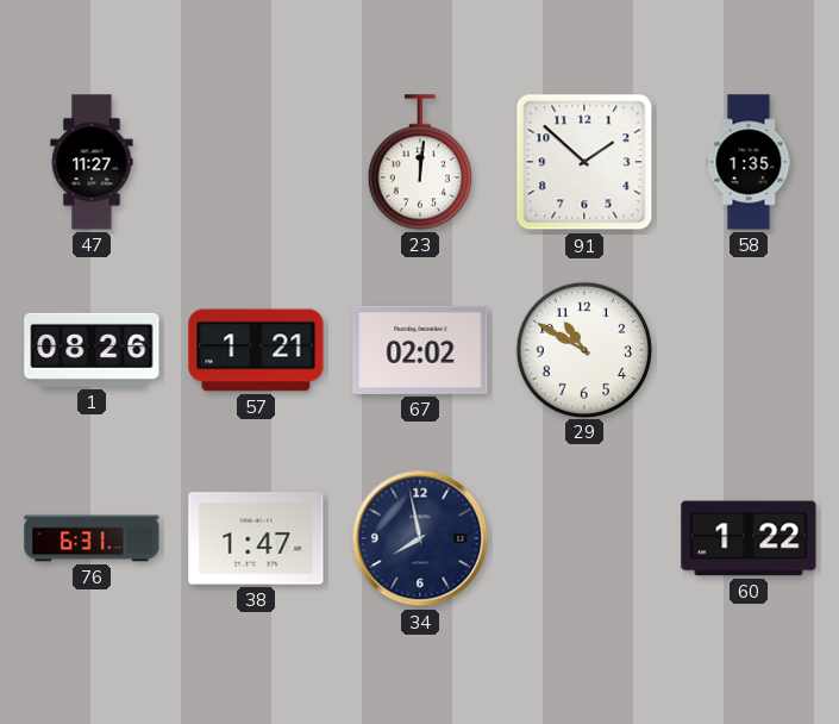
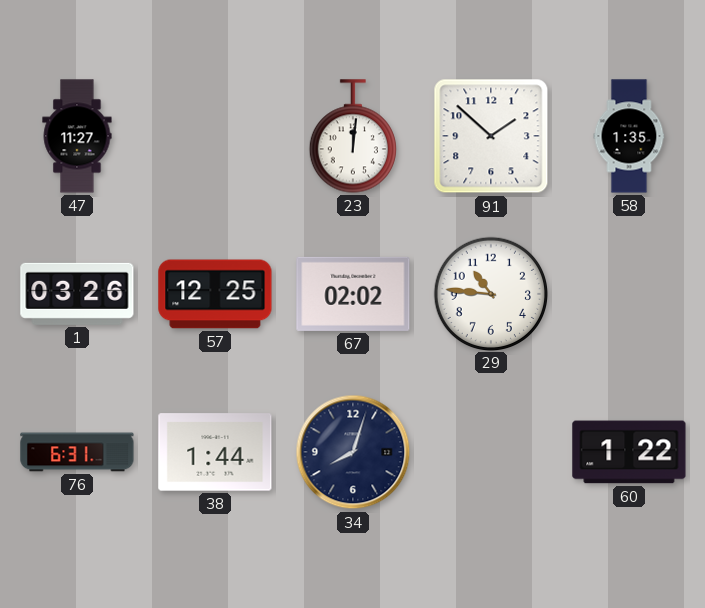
1: 08:26 -> 03:26 (77, 294)
57: 1:21 -> 12:25 (215, 294)
29: 10:50 -> 10:46 (490, 293)
38: 1:47 -> 1:44 (215, 452)
34: 7:58 -> 8:03 (353, 452)
